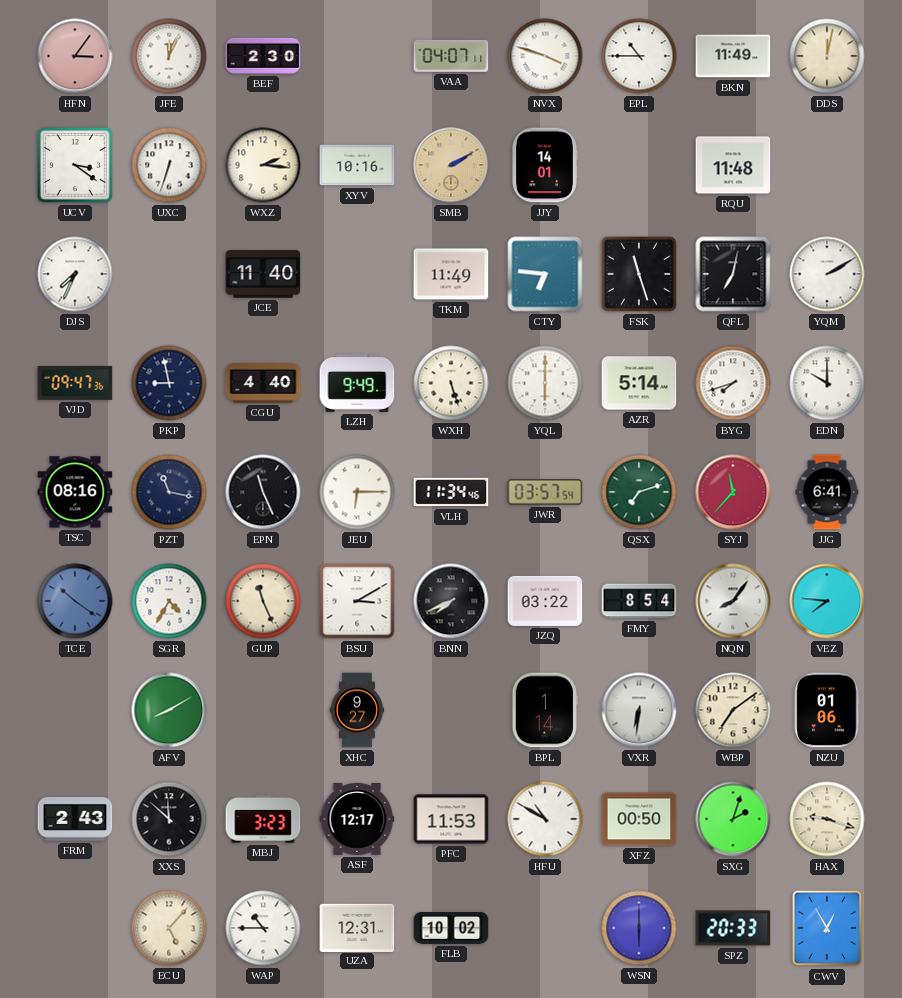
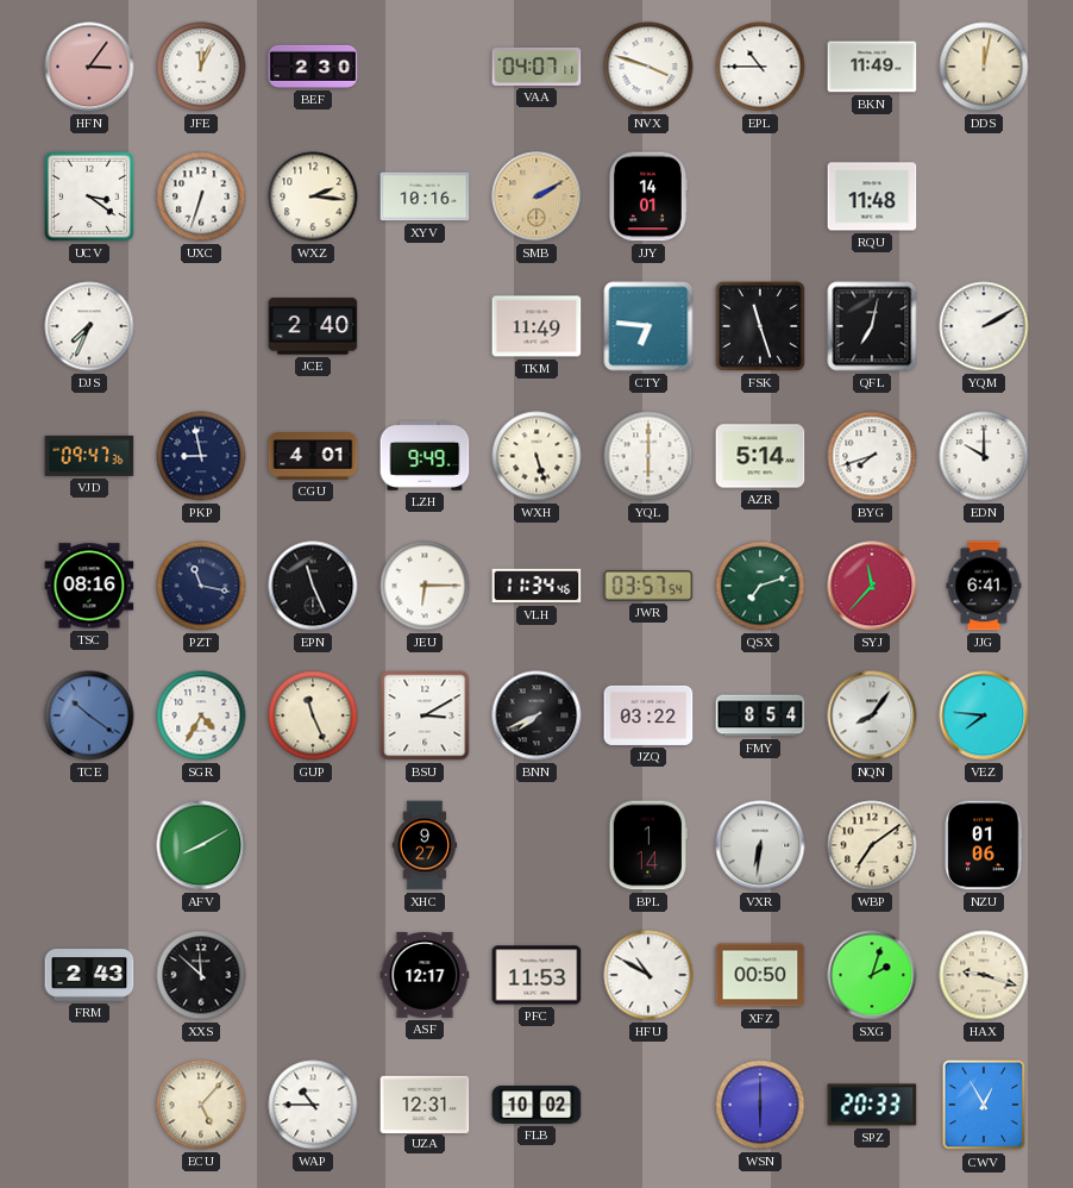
JCE: 11:40 -> 2:40 (313, 326)
CGU: 4:40 -> 4:01 (313, 457)
MBJ: 3:23 -> none (263, 819)
